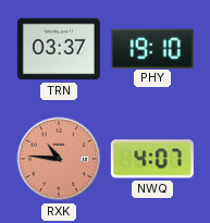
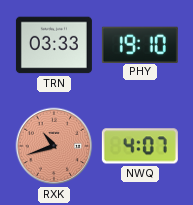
TRN: 03:37 -> 03:33 (54, 45)
RXK: 10:46 -> 10:42 (54, 146)
